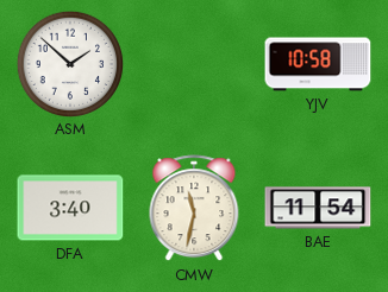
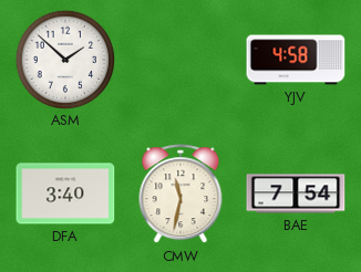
YJV: 10:58 -> 4:58 (296, 60)
BAE: 11:54 -> 7:54 (296, 193)
